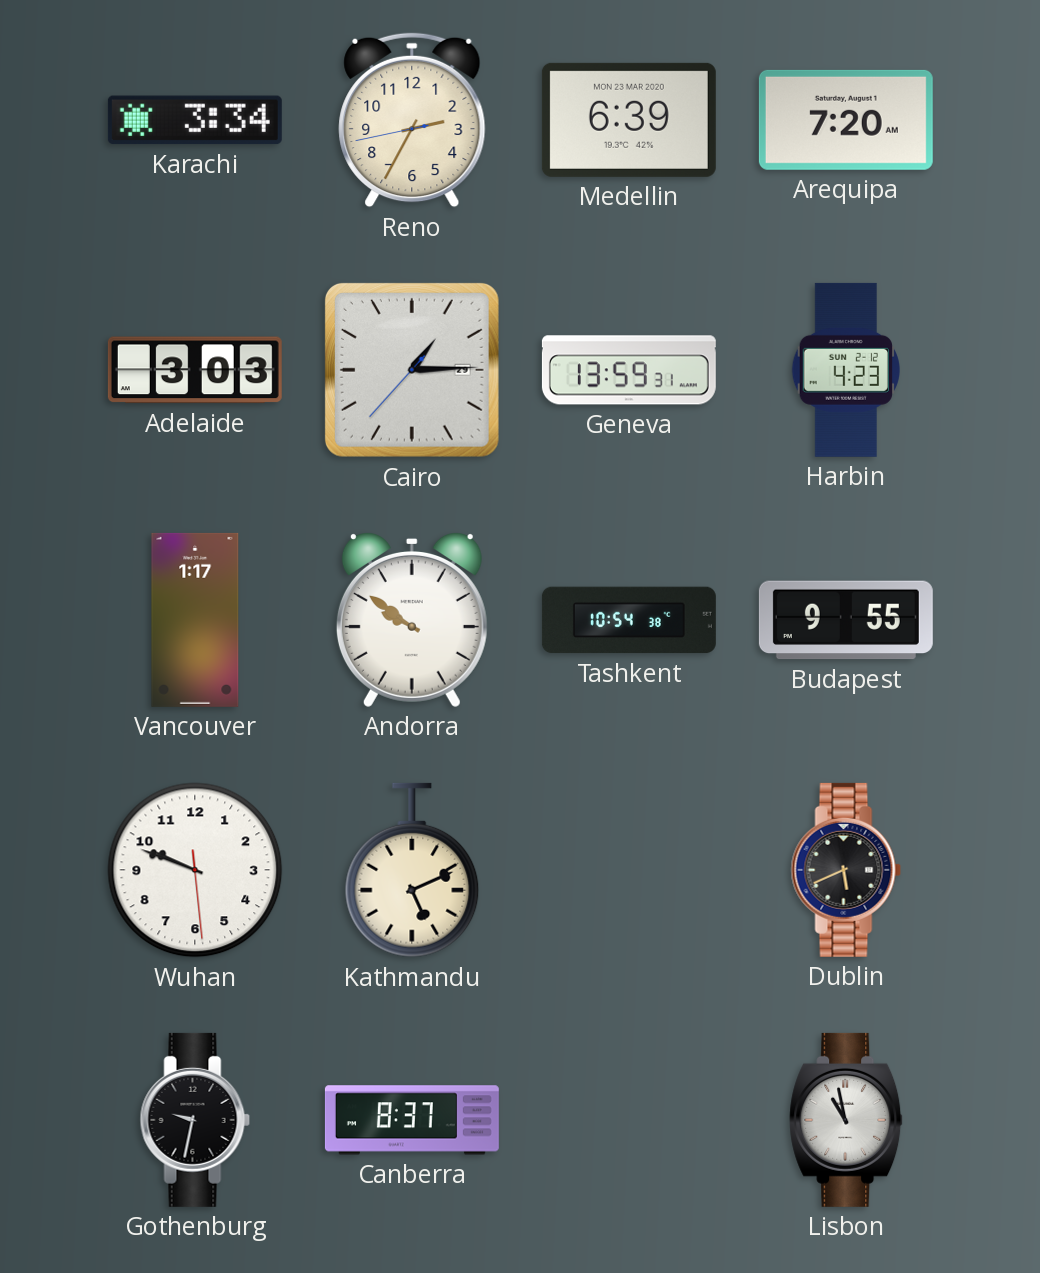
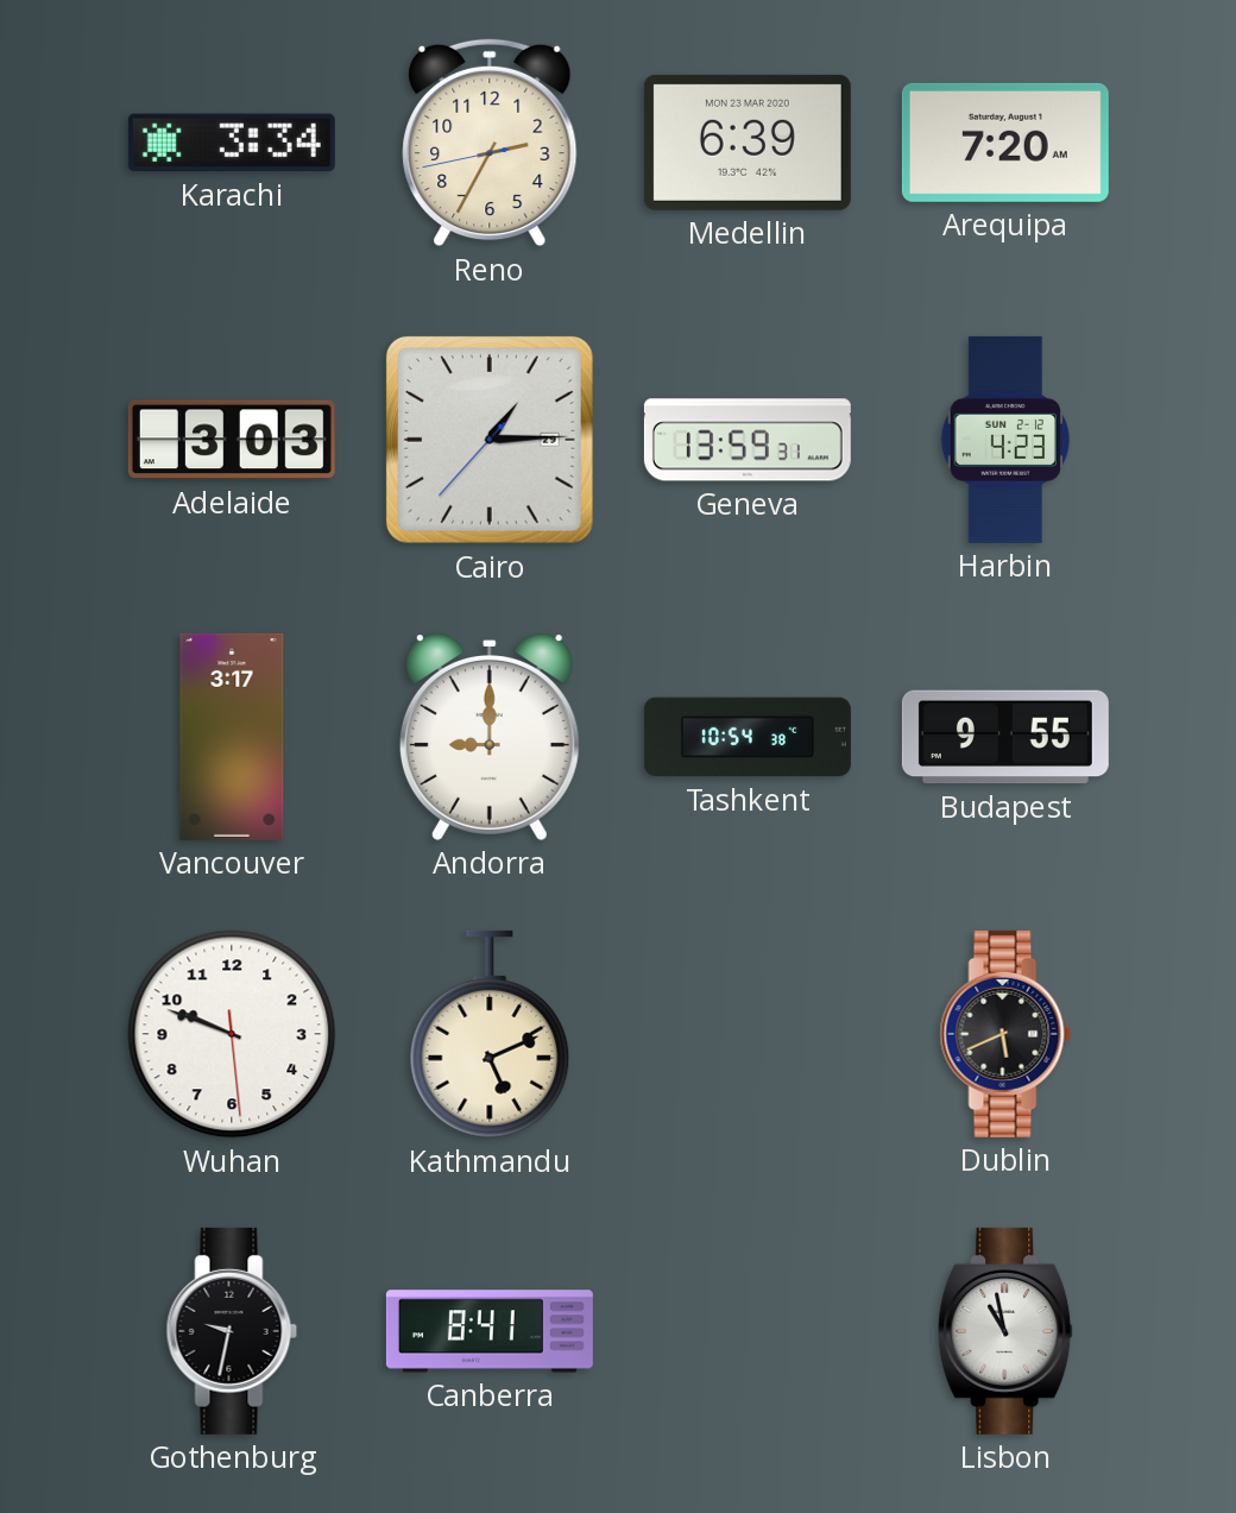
Vancouver: 1:17 -> 3:17 (232, 737)
Andorra: 9:51 -> 9:00 (490, 737)
Canberra: 8:37 -> 8:41 (490, 1331)
